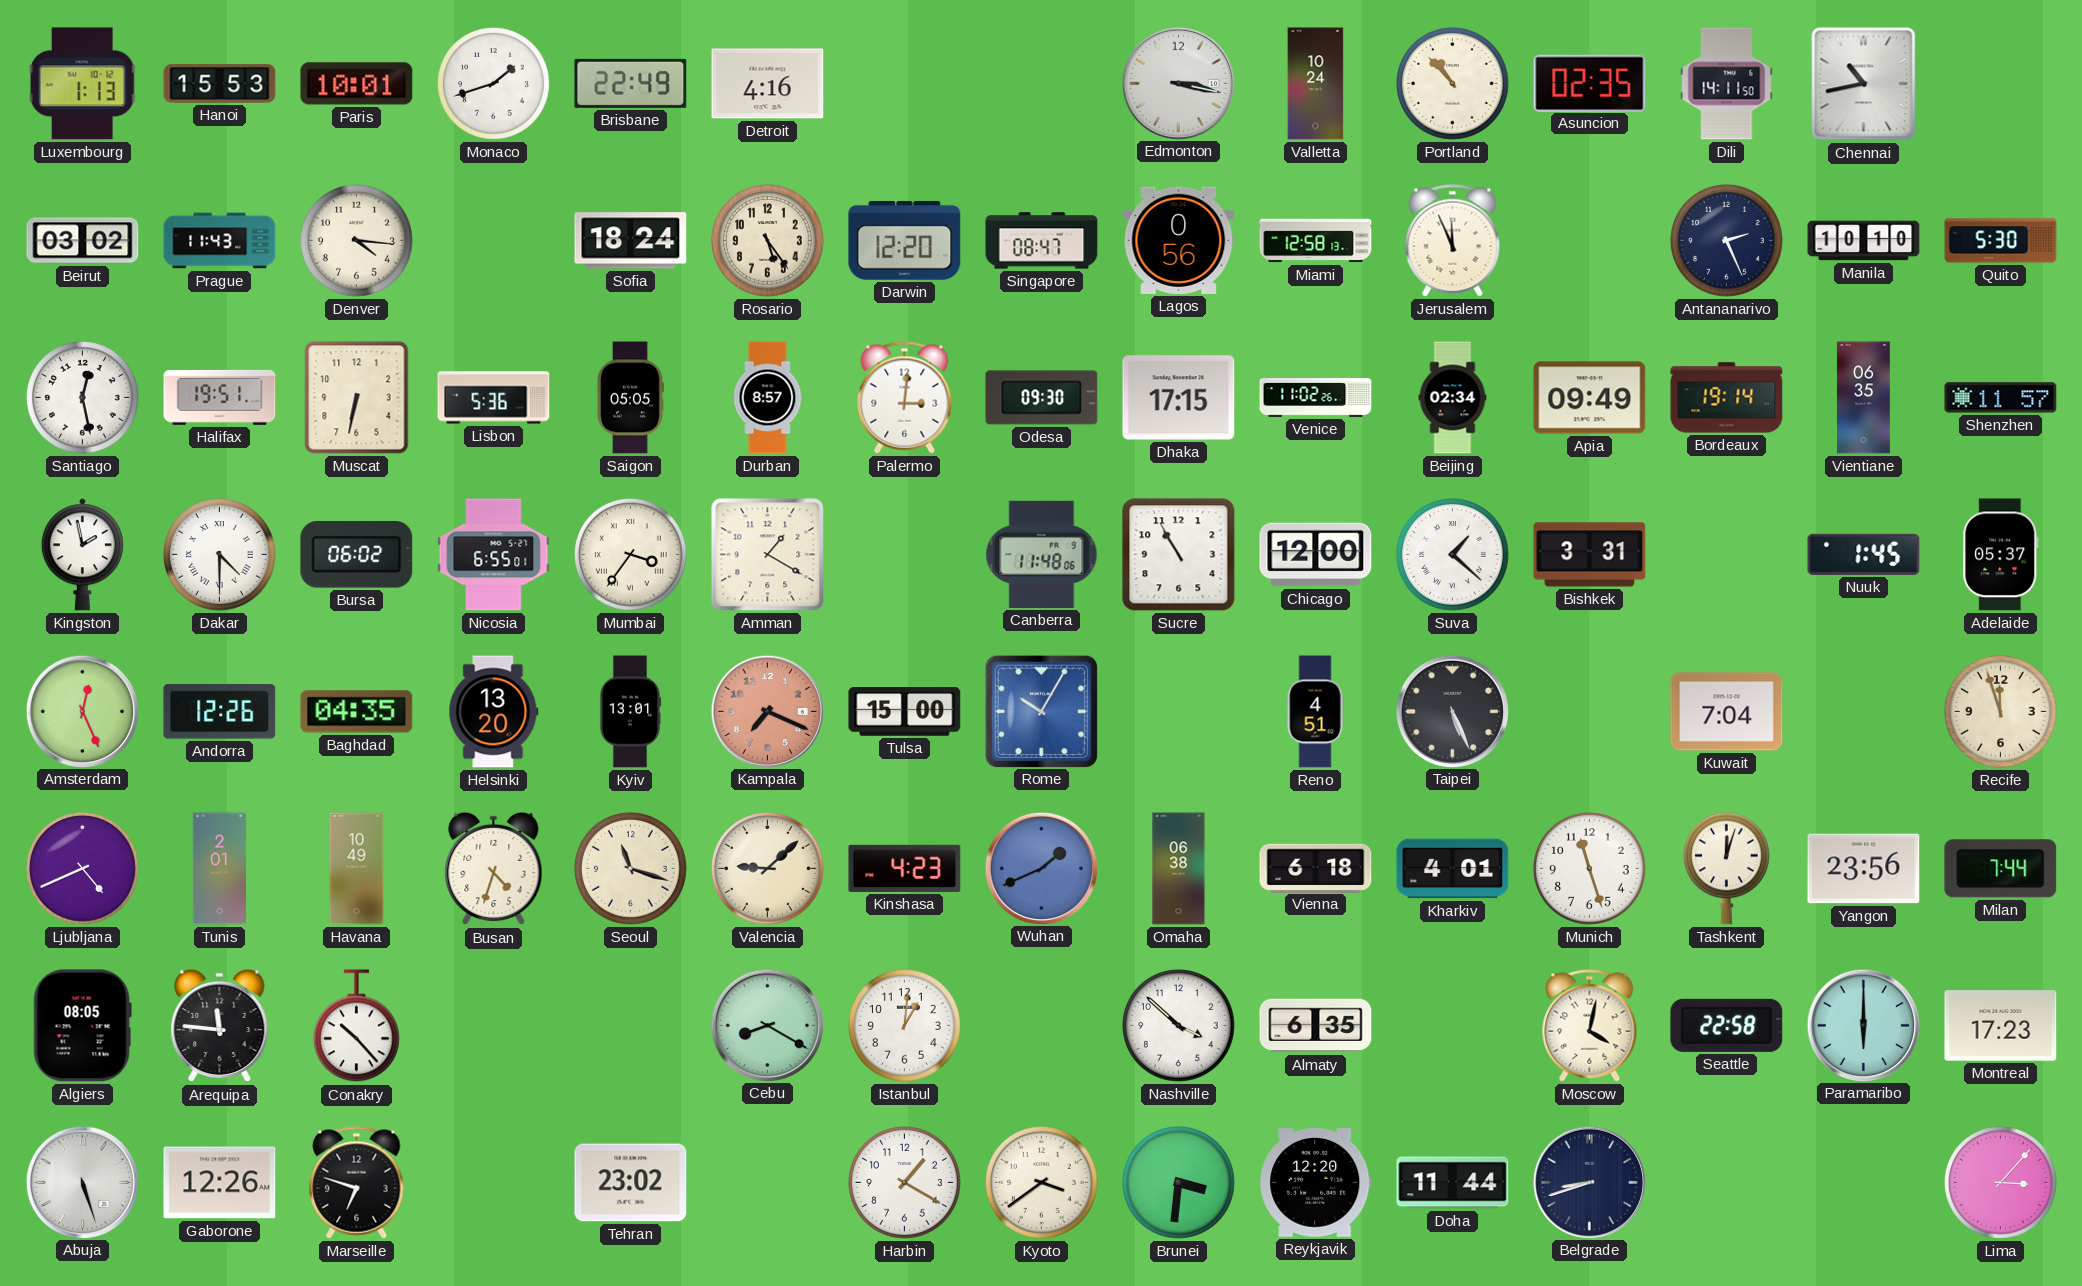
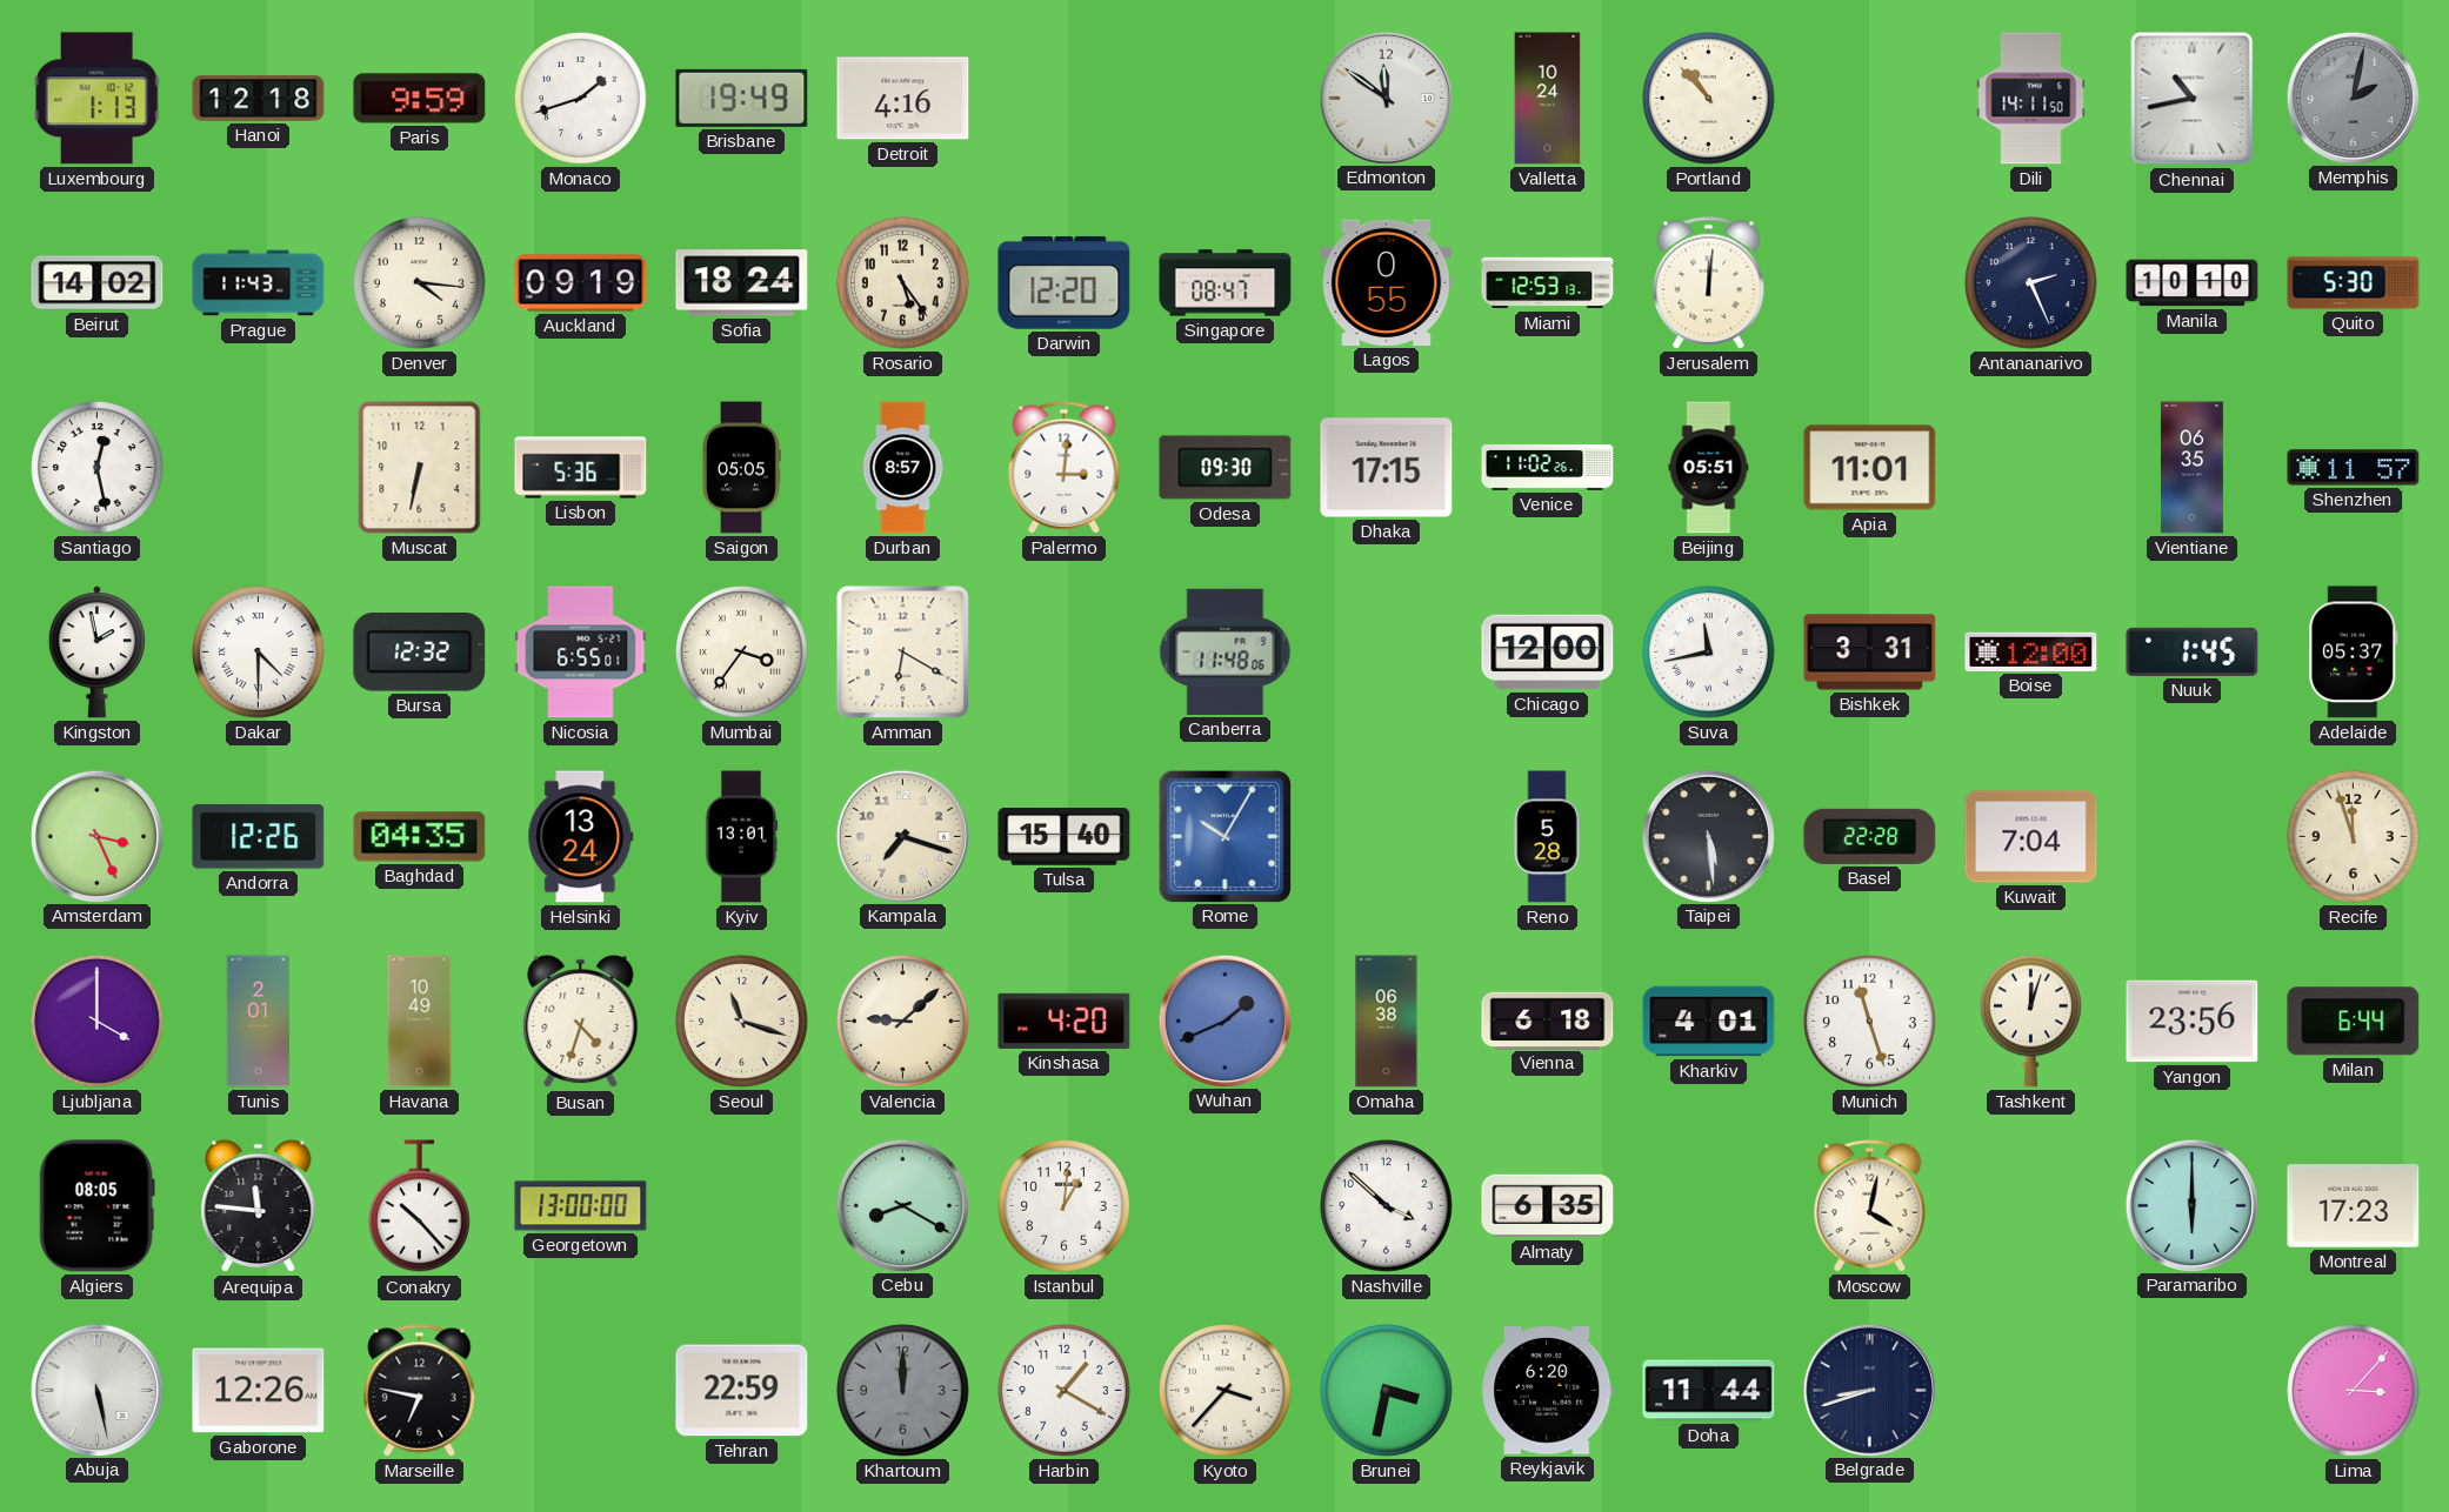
Hanoi: 15:53 -> 12:18 (259, 99)
Paris: 10:01 -> 9:59 (420, 99)
Brisbane: 22:49 -> 19:49 (742, 98)
Edmonton: 3:17 -> 11:51 (1386, 98)
Asuncion: 02:35 -> none (1590, 83)
Memphis: none -> 2:02 (2353, 98)
Beirut: 03:02 -> 14:02 (98, 283)
Auckland: none -> 09:19 (581, 283)
Lagos: 0:56 -> 0:55 (1387, 282)
Miami: 12:58 -> 12:53 (1548, 283)
Jerusalem: 11:56 -> 12:01 (1709, 283)
Halifax: 19:51 -> none (220, 397)
Beijing: 02:34 -> 05:51 (1709, 468)
Apia: 09:49 -> 11:01 (1870, 468)
Bordeaux: 19:14 -> none (1727, 398)
Bursa: 06:02 -> 12:32 (420, 653)
Amman: 1:20 -> 6:20 (903, 653)
Sucre: 10:55 -> none (1179, 555)
Suva: 1:22 -> 11:43 (1709, 653)
Boise: none -> 12:00 (2031, 651)
Amsterdam: 12:26 -> 3:26 (96, 836)
Helsinki: 13:20 -> 13:24 (581, 837)
Kampala: 7:19 -> 7:18 (902, 836)
Kampala dial: salmon -> cream (902, 836)
Tulsa: 15:00 -> 15:40 (1065, 837)
Reno: 4:51 -> 5:28 (1547, 837)
Taipei: 5:26 -> 5:29 (1708, 836)
Basel: none -> 22:28 (1870, 836)
Ljubljana: 4:41 -> 4:00 (98, 1022)
Kinshasa: 4:23 -> 4:20 (1065, 1021)
Milan: 7:44 -> 6:44 (2354, 1022)
Georgetown: none -> 13:00 (581, 1206)
Seattle: 22:58 -> none (1727, 1025)
Abuja: 5:27 -> 5:28 (96, 1390)
Marseille: 6:48 -> 6:47 (420, 1391)
Tehran: 23:02 -> 22:59 (742, 1391)
Khartoum: none -> 12:00 (903, 1391)
Kyoto: 3:39 -> 3:37 (1226, 1391)
Brunei: 3:31 -> 3:32 (1387, 1391)
Reykjavik: 12:20 -> 6:20 (1548, 1391)
